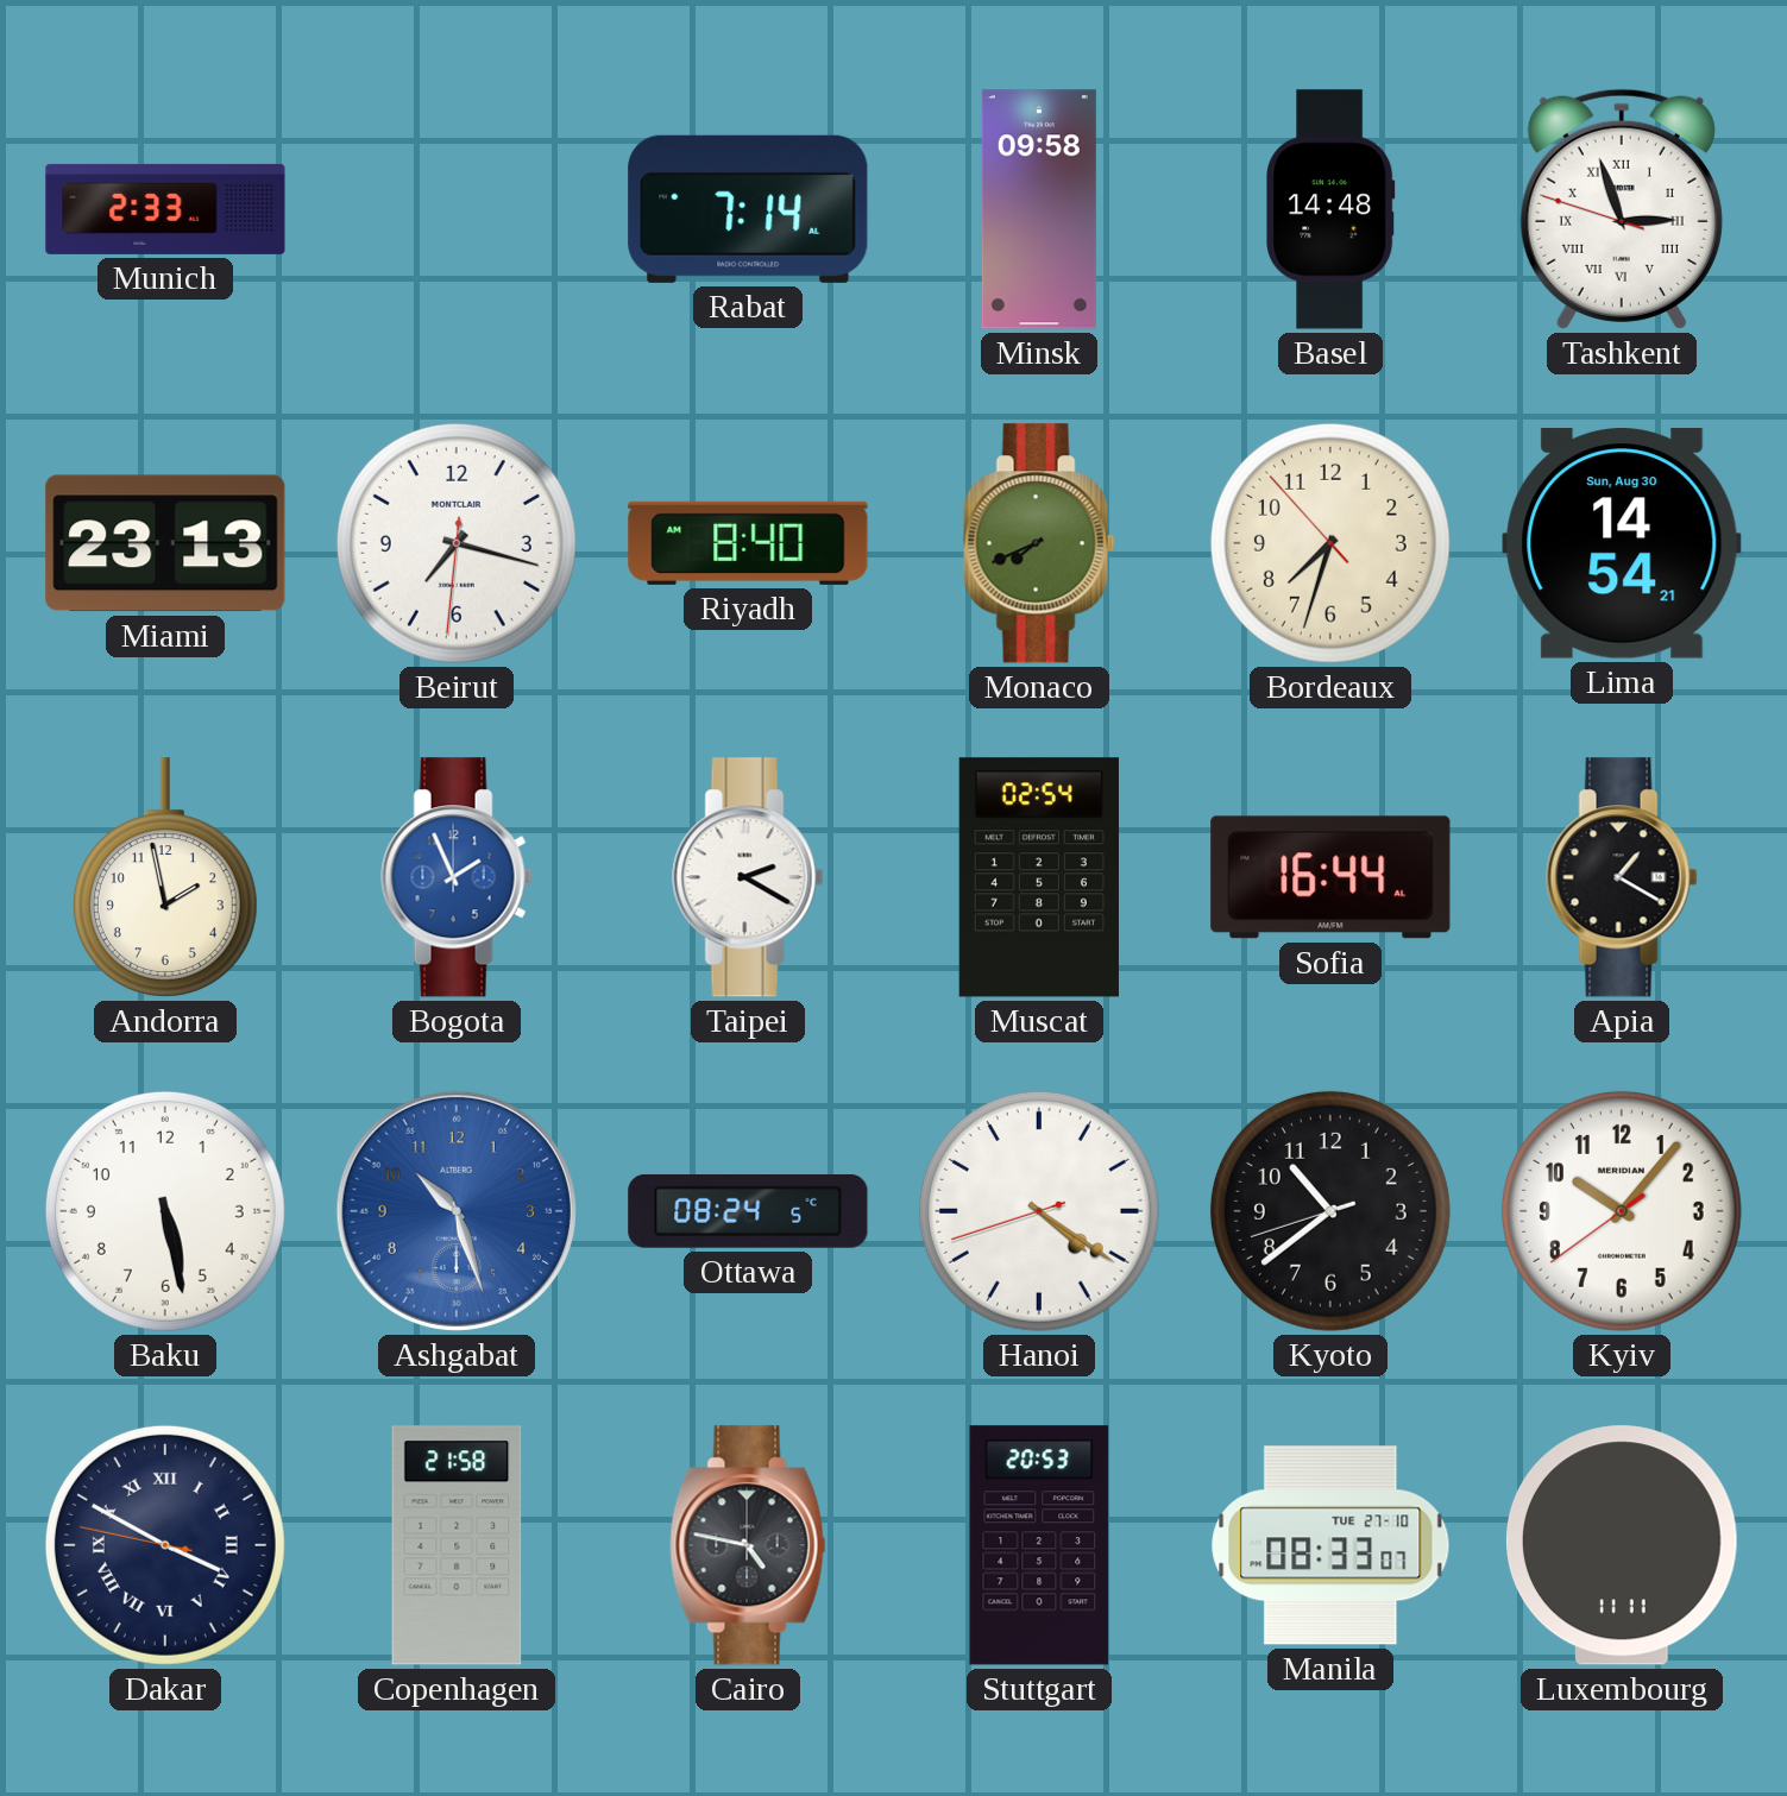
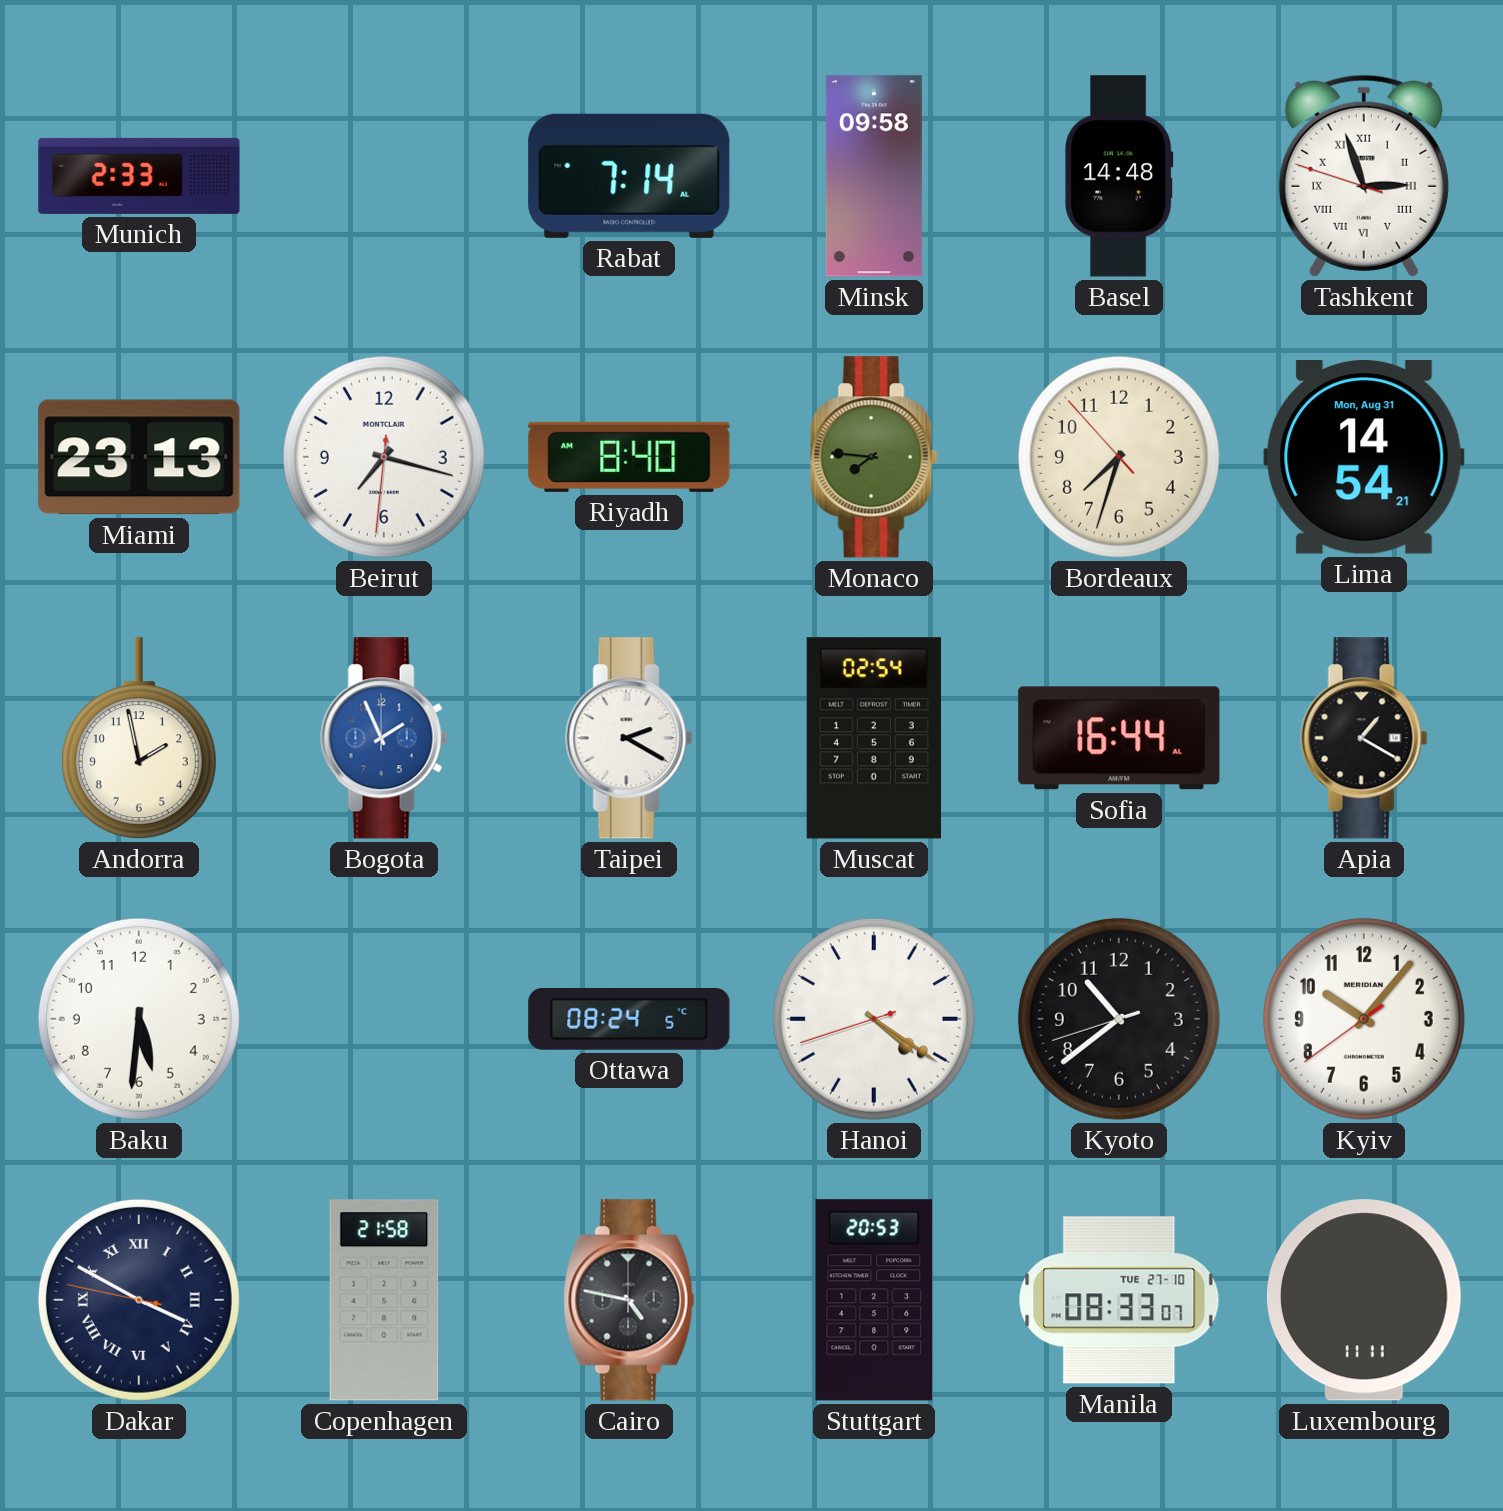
Monaco: 7:41 -> 7:46 (874, 457)
Lima date: Sun, Aug 30 -> Mon, Aug 31 (1364, 458)
Baku: 5:28 -> 5:31 (139, 1019)
Ashgabat: 10:27 -> none (457, 1211)
